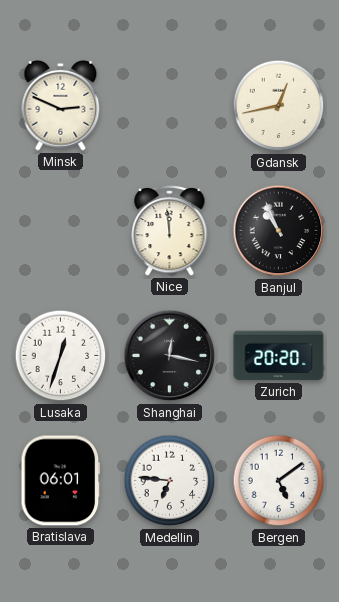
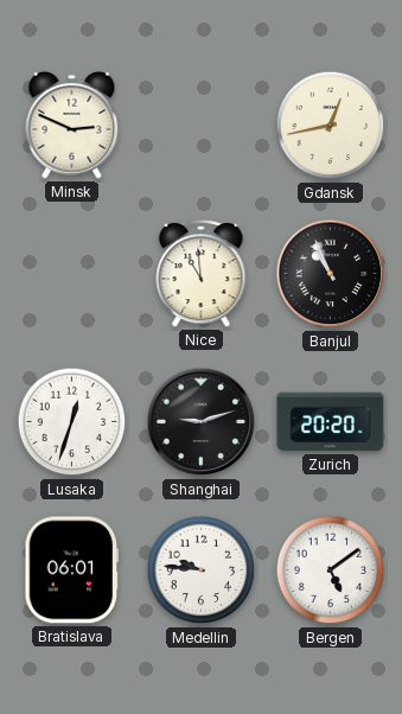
Nice: 11:59 -> 10:59 (202, 274)
Shanghai: 12:17 -> 9:12 (202, 422)
Medellin: 6:46 -> 9:46 (202, 570)
